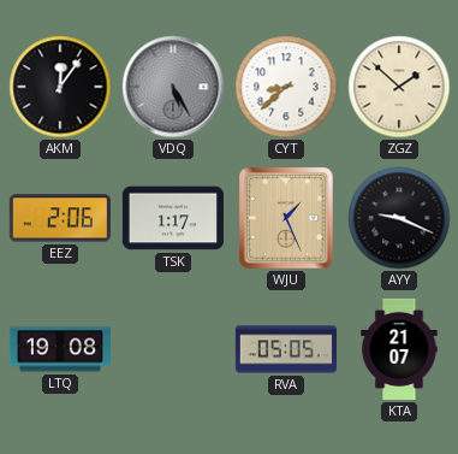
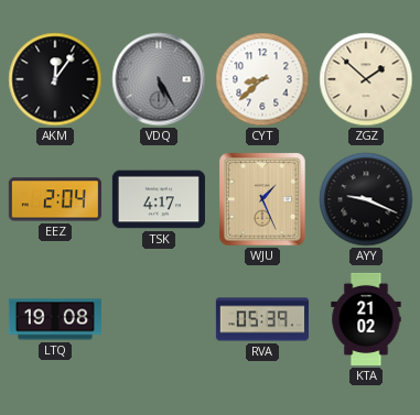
EEZ: 2:06 -> 2:04 (55, 199)
TSK: 1:17 -> 4:17 (159, 199)
RVA: 05:05 -> 05:39 (262, 319)
KTA: 21:07 -> 21:02 (366, 319)
